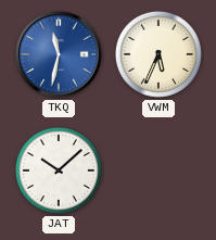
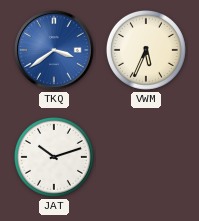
TKQ: 11:32 -> 3:39 (54, 50)
JAT: 10:08 -> 10:12 (54, 157)
